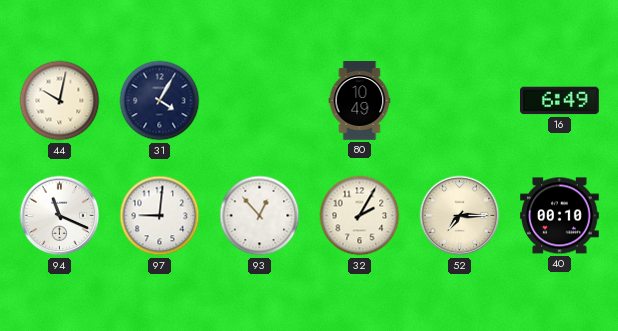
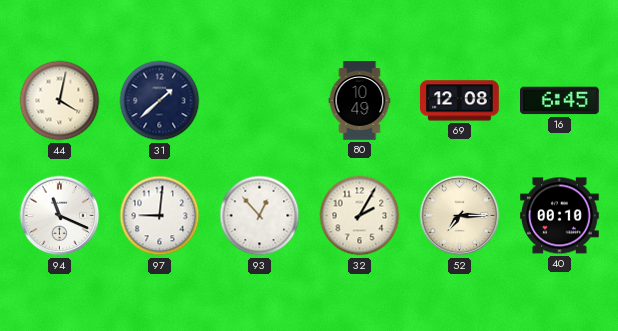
44: 10:02 -> 4:02 (60, 101)
31: 4:05 -> 1:38 (160, 101)
69: none -> 12:08 (460, 101)
16: 6:49 -> 6:45 (560, 101)
